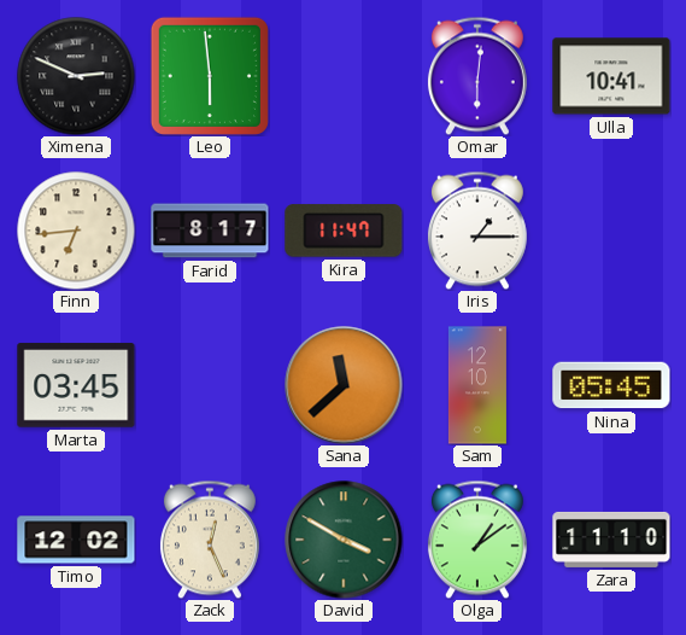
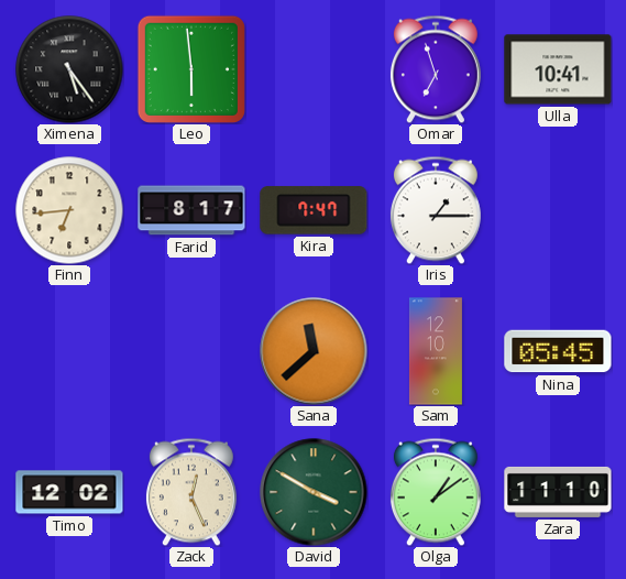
Ximena: 2:49 -> 5:24 (69, 69)
Omar: 6:01 -> 6:57 (436, 69)
Kira: 11:47 -> 7:47 (314, 210)
Marta: 03:45 -> none (76, 385)
